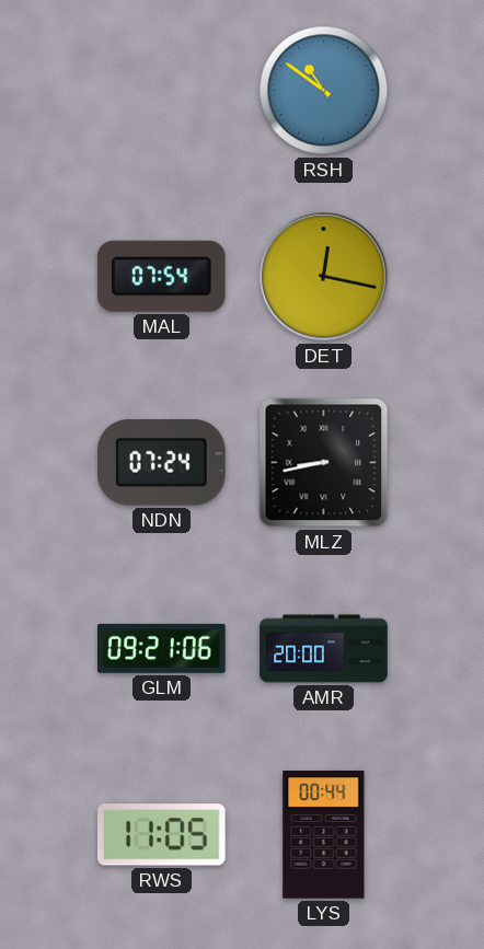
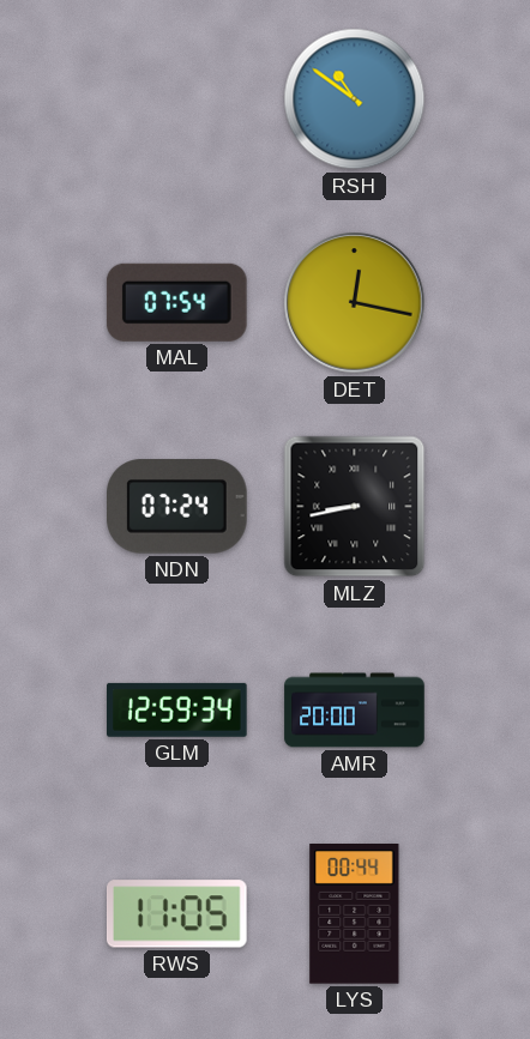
GLM: 09:21 -> 12:59 (177, 709)
